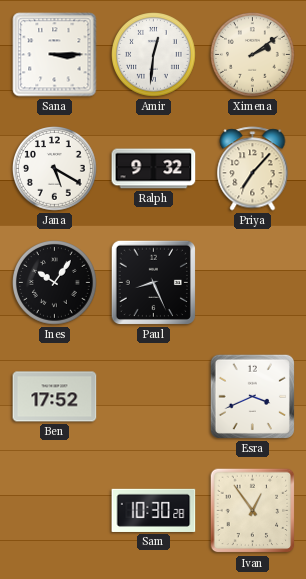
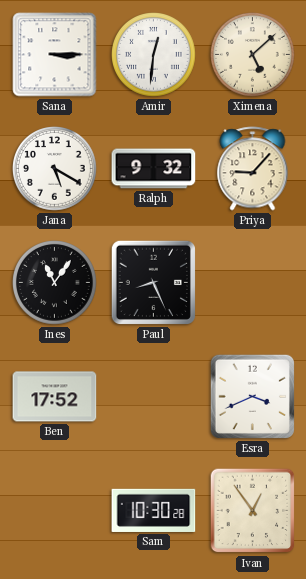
Ximena: 2:09 -> 5:08 (253, 55)
Priya: 7:07 -> 9:07 (253, 169)
Ines: 10:06 -> 11:06 (55, 283)
